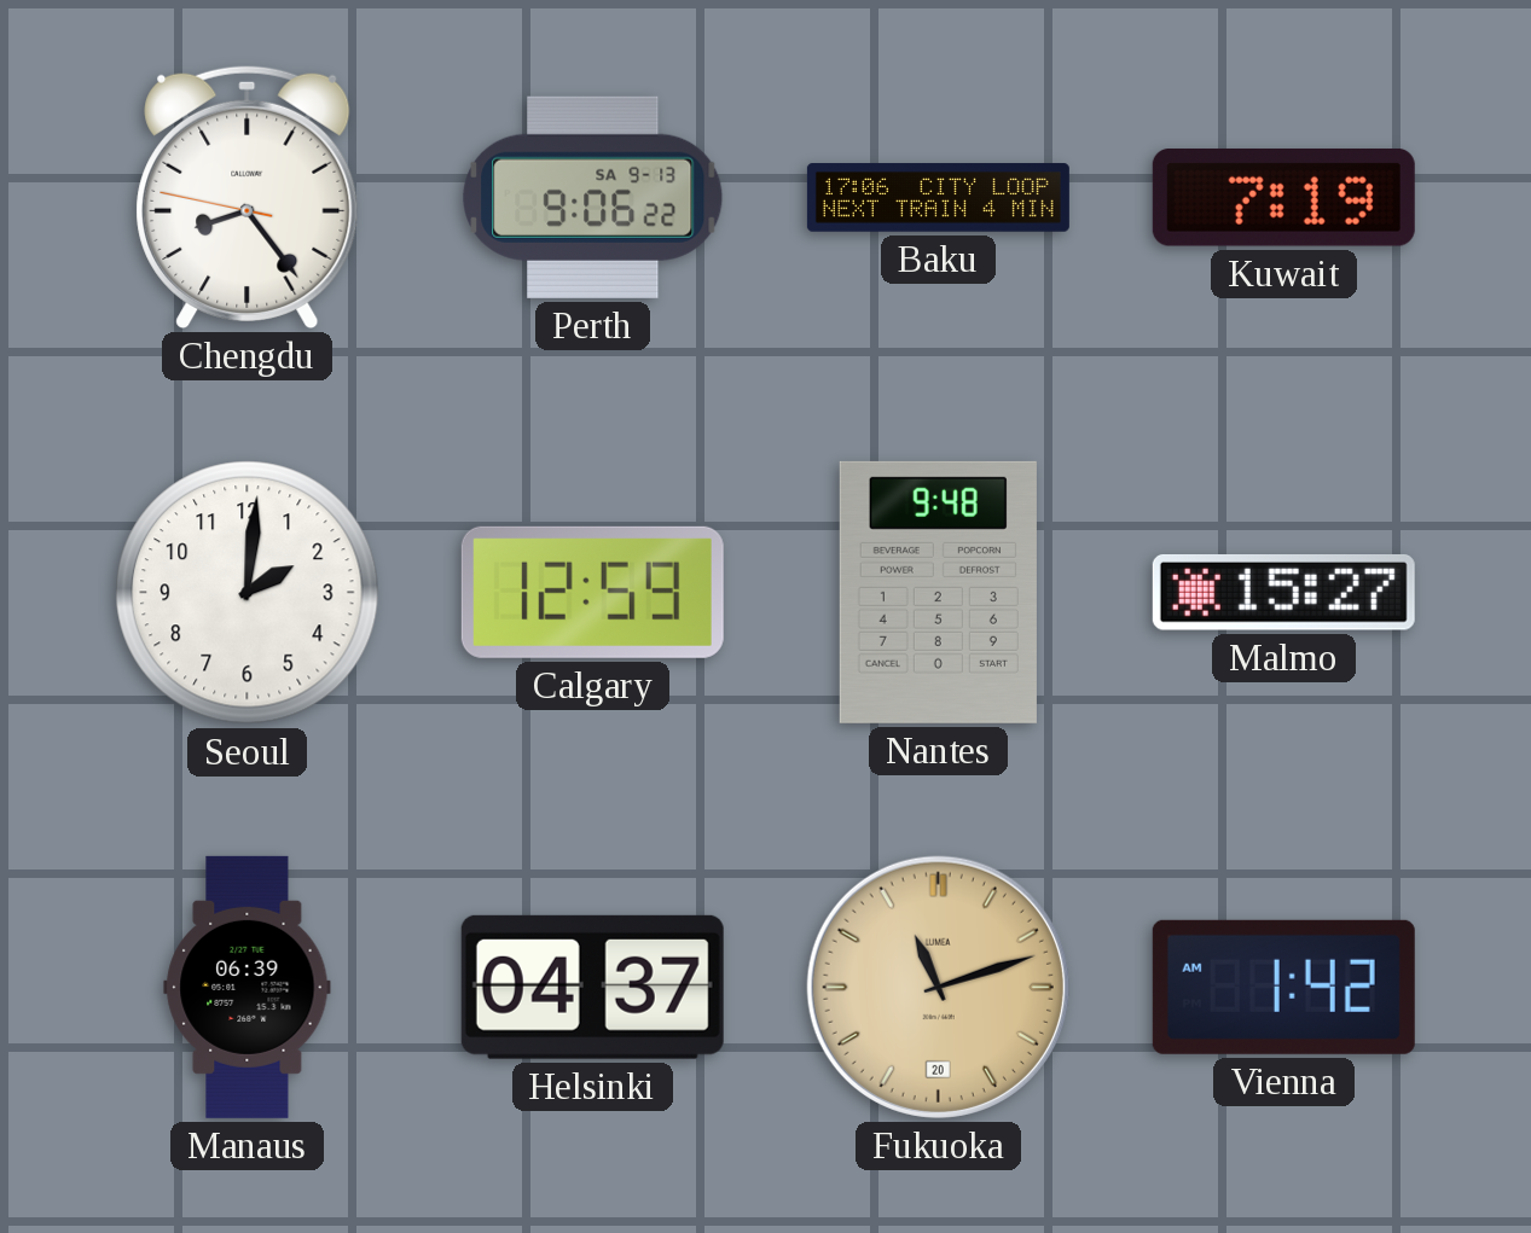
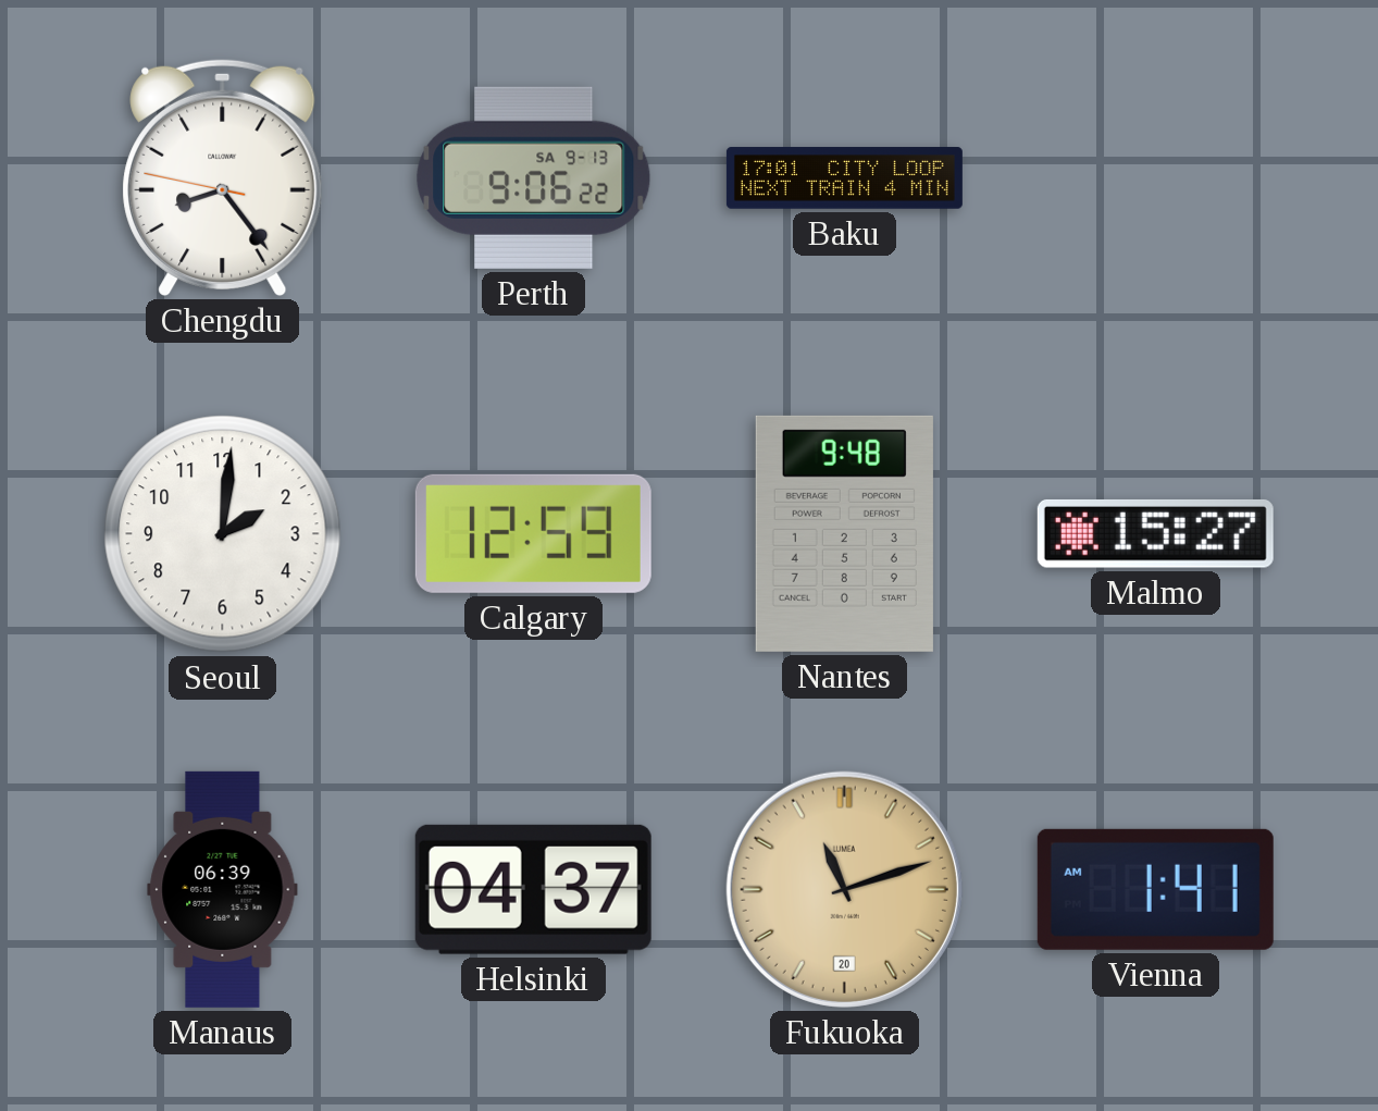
Baku: 17:06 -> 17:01 (844, 178)
Kuwait: 7:19 -> none (1283, 198)
Vienna: 1:42 -> 1:41 (1155, 889)
